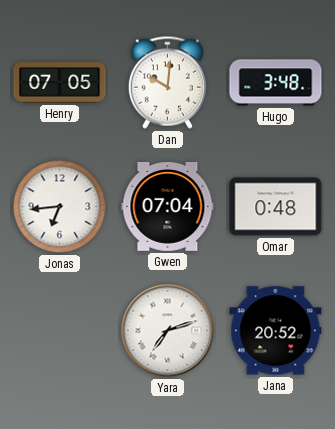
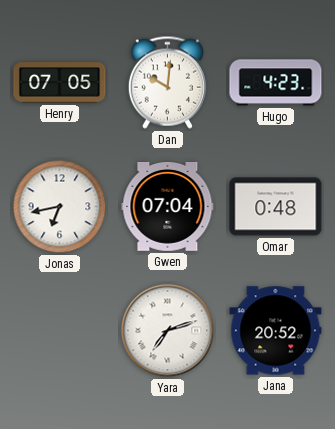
Hugo: 3:48 -> 4:23 (276, 83)
Jonas: 6:44 -> 6:43 (60, 207)
